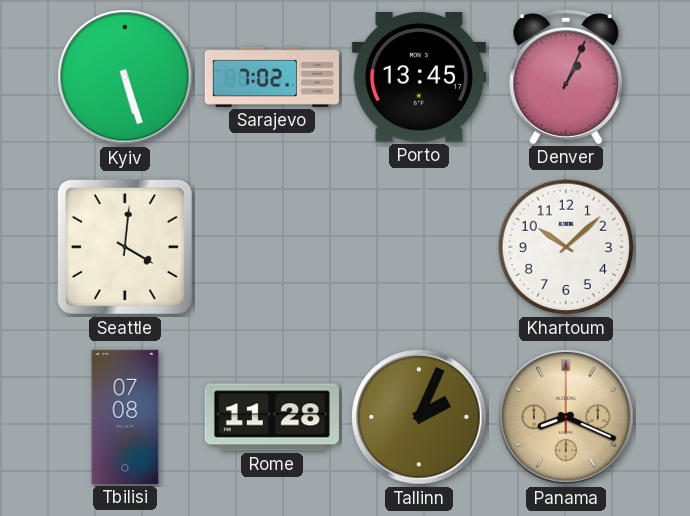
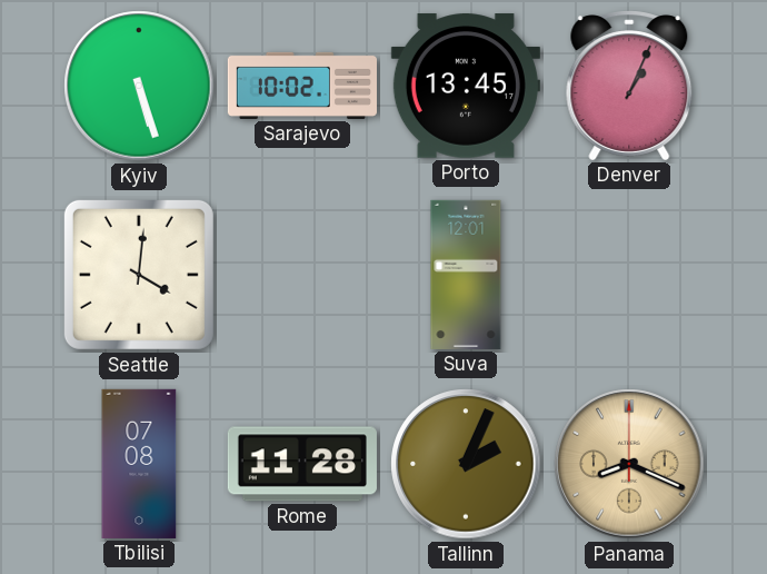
Sarajevo: 7:02 -> 10:02 (302, 86)
Suva: none -> 12:01 (466, 275)
Khartoum: 10:08 -> none (566, 247)
